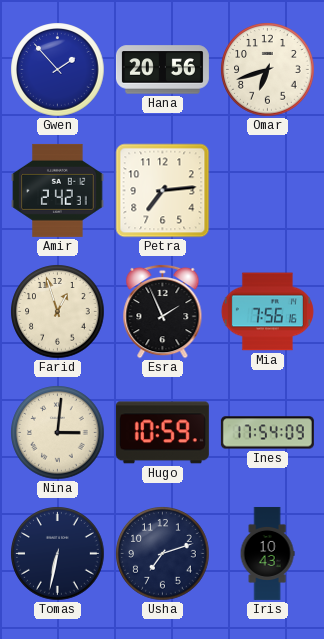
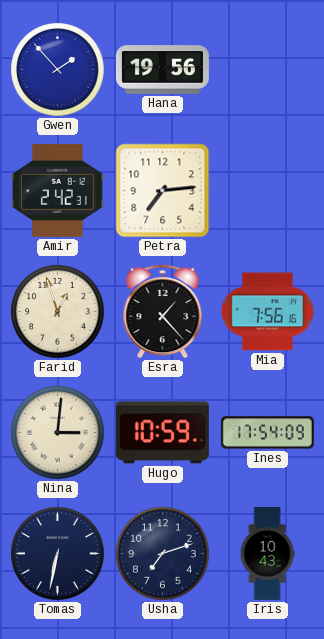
Hana: 20:56 -> 19:56 (162, 70)
Omar: 6:42 -> none (268, 70)
Esra: 1:56 -> 1:23 (163, 311)
